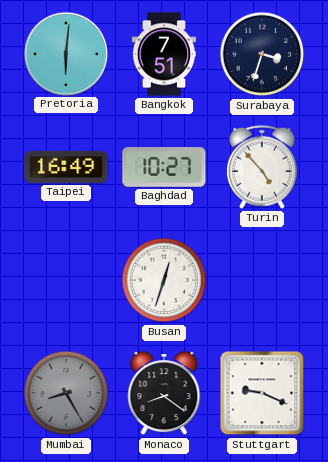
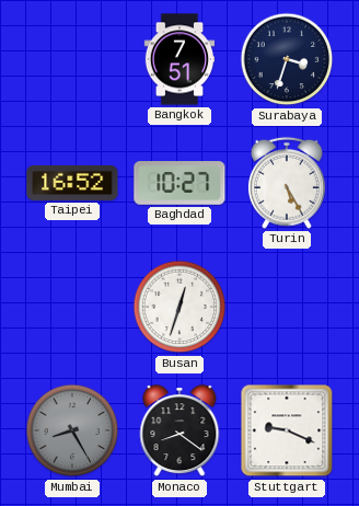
Pretoria: 6:01 -> none (65, 53)
Taipei: 16:49 -> 16:52 (72, 183)
Turin: 4:53 -> 5:25 (287, 183)
